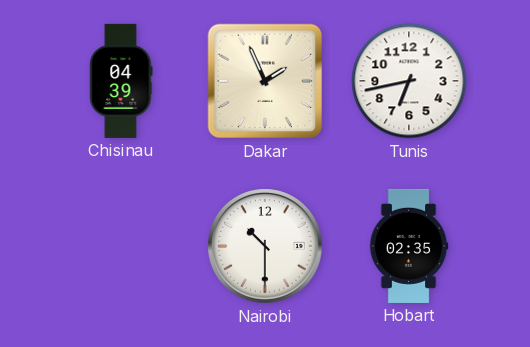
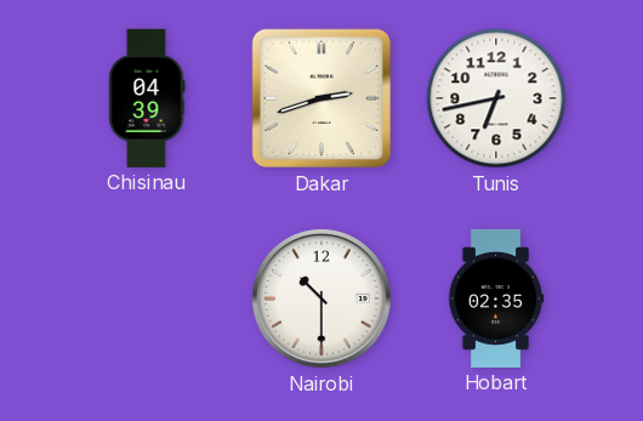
Dakar: 1:56 -> 2:42 (321, 98)
